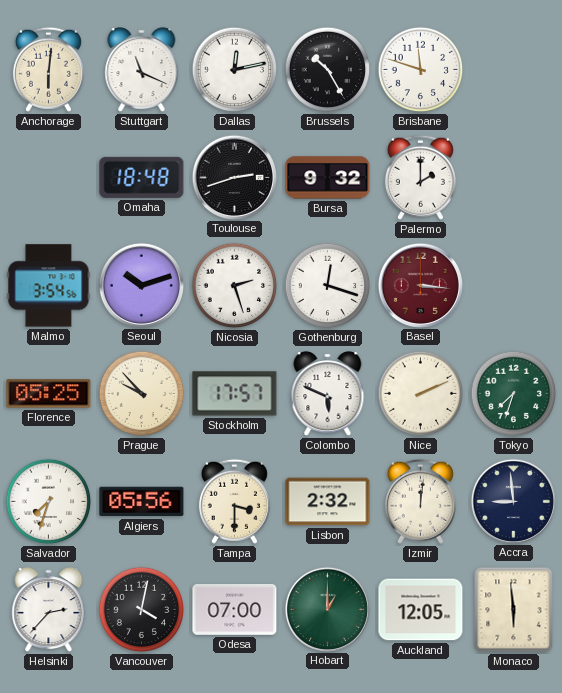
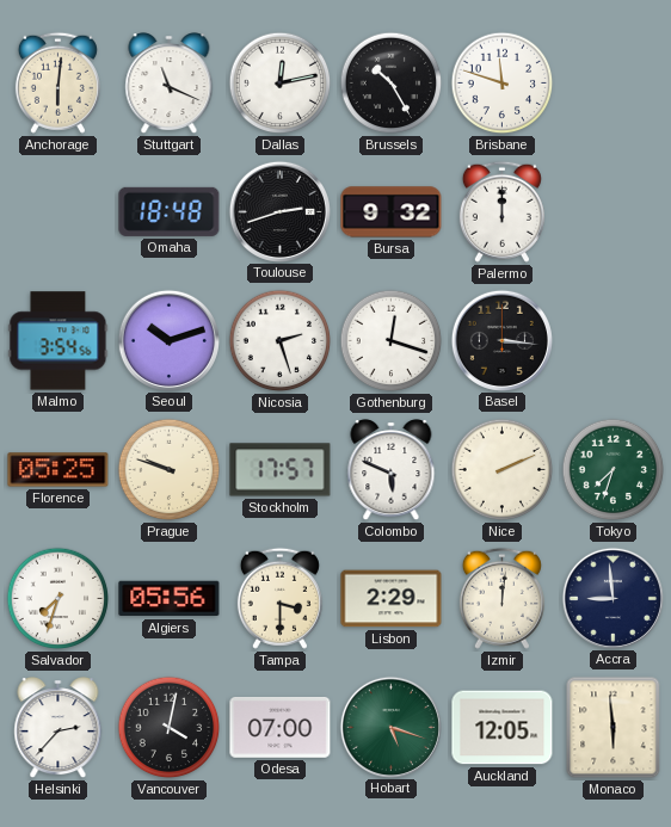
Palermo: 2:00 -> 12:00 (501, 211)
Basel dial: burgundy -> black (501, 340)
Prague: 9:53 -> 9:48 (170, 470)
Lisbon: 2:32 -> 2:29 (392, 599)
Hobart: 1:00 -> 5:18 (390, 727)
